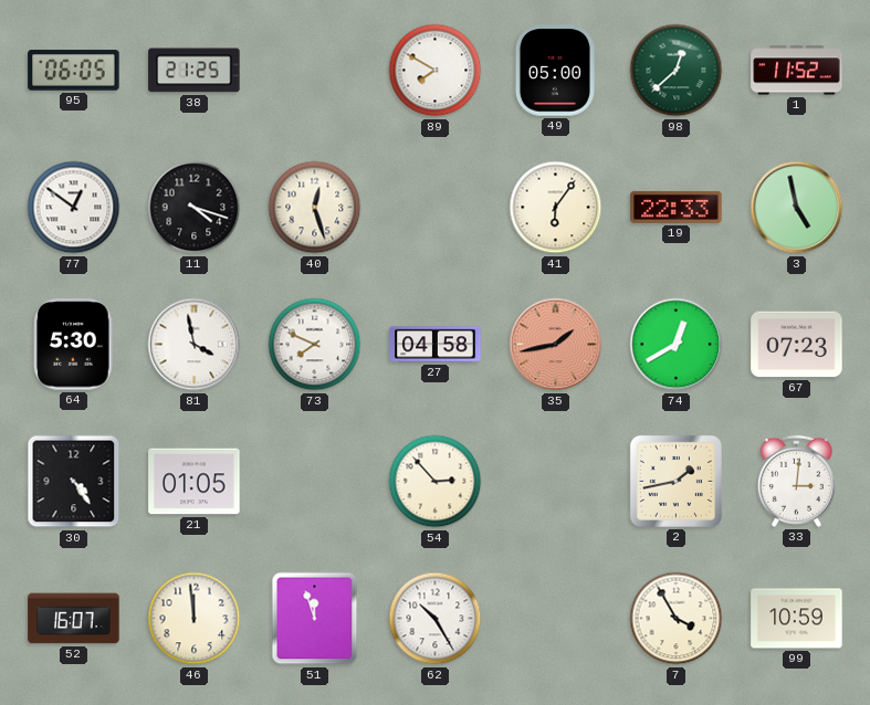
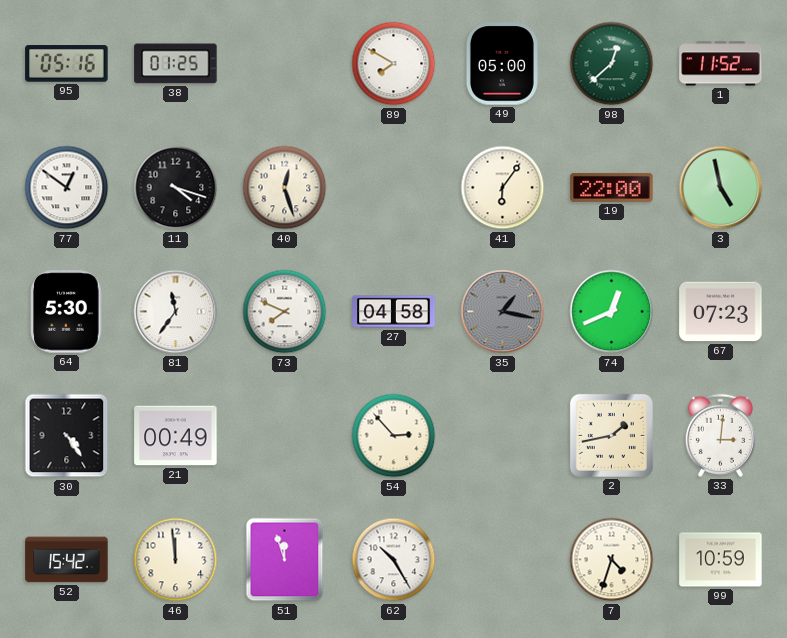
95: 06:05 -> 05:16 (67, 64)
38: 21:25 -> 01:25 (176, 64)
19: 22:33 -> 22:00 (612, 187)
81: 3:58 -> 11:36 (176, 312)
35: 1:43 -> 1:17 (503, 312)
35 dial: salmon -> grey (503, 312)
74: 12:40 -> 12:41 (612, 312)
21: 01:05 -> 00:49 (176, 436)
52: 16:07 -> 15:42 (67, 560)
7: 3:55 -> 4:33 (612, 560)
